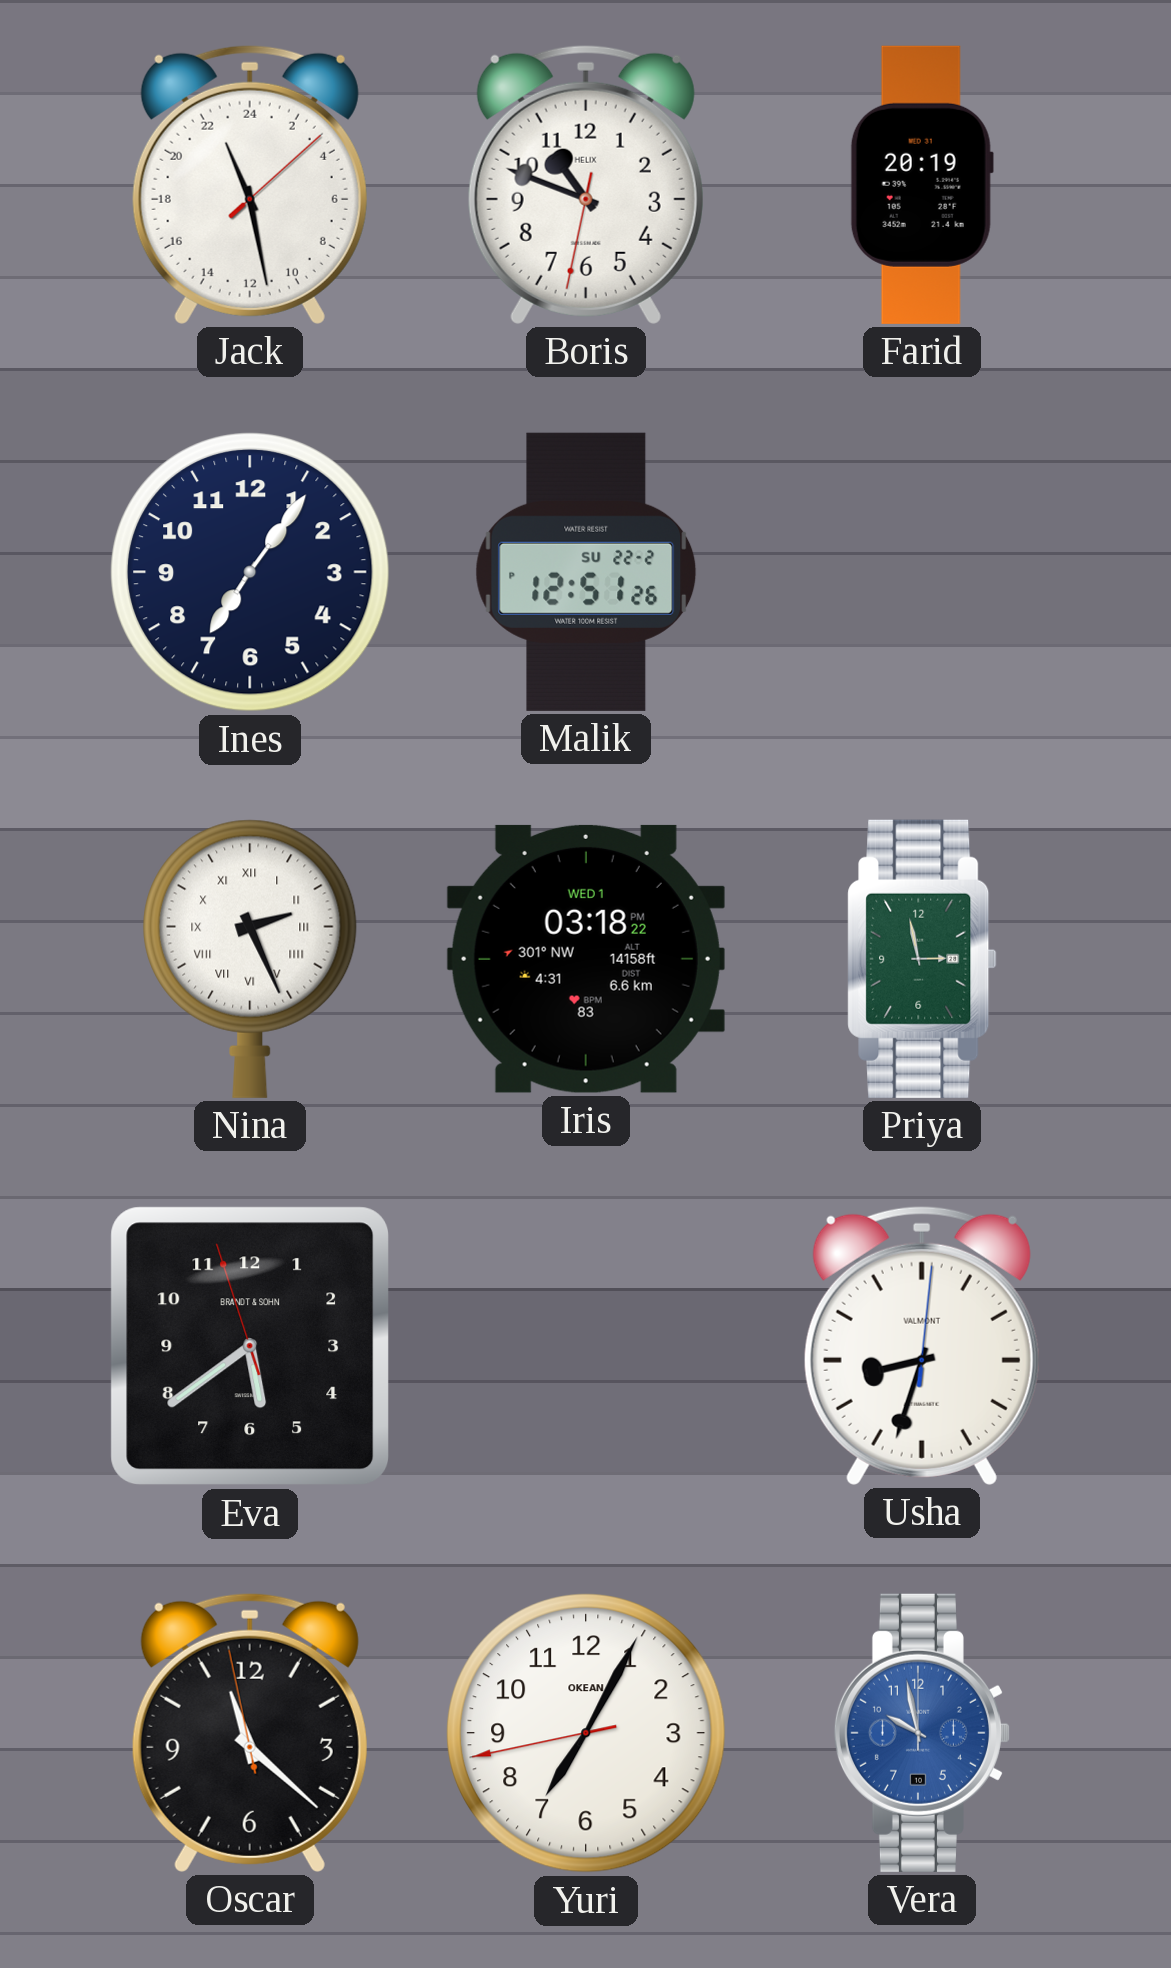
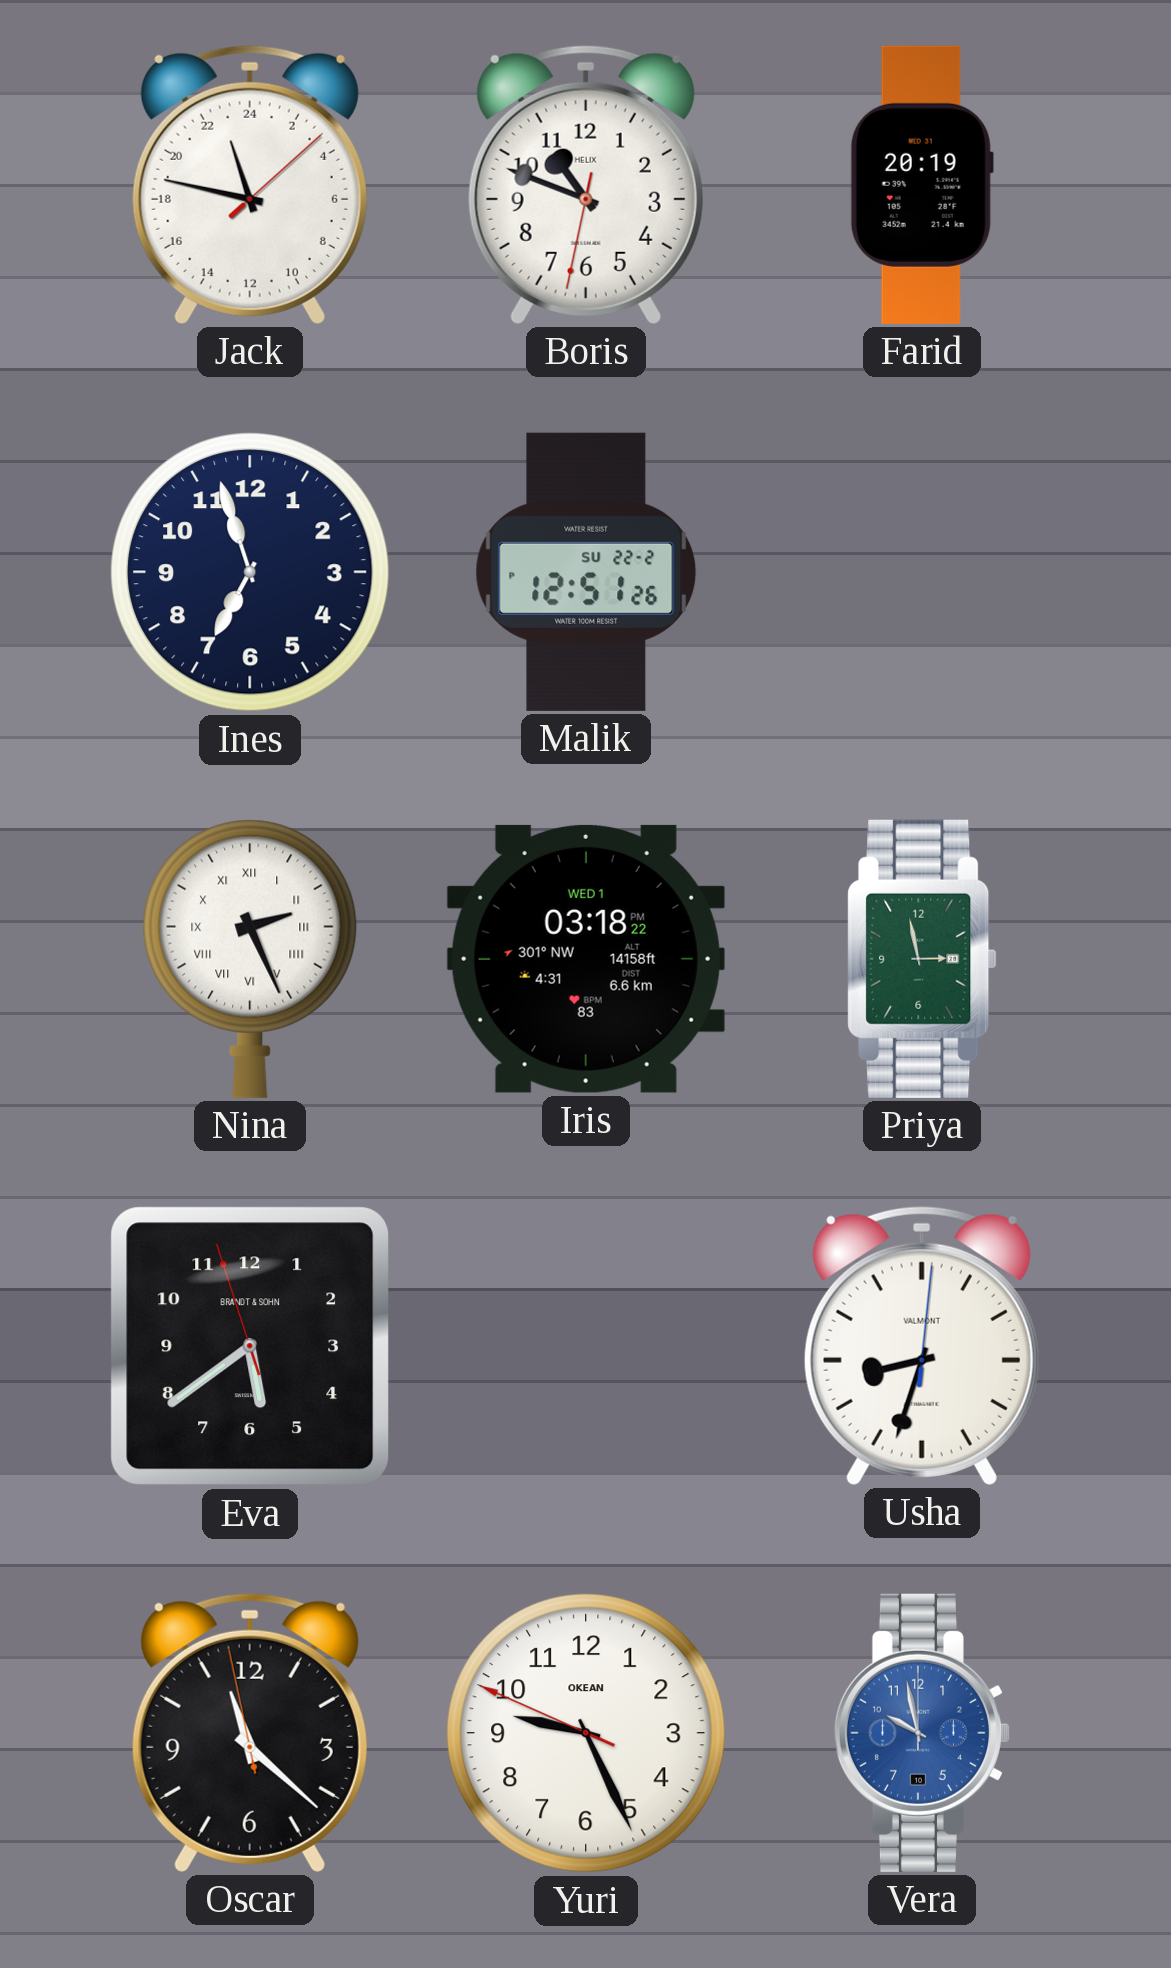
Jack: 22:28 -> 22:47 (250, 184)
Ines: 7:06 -> 6:57 (251, 573)
Yuri: 7:04 -> 9:25 (587, 1734)
